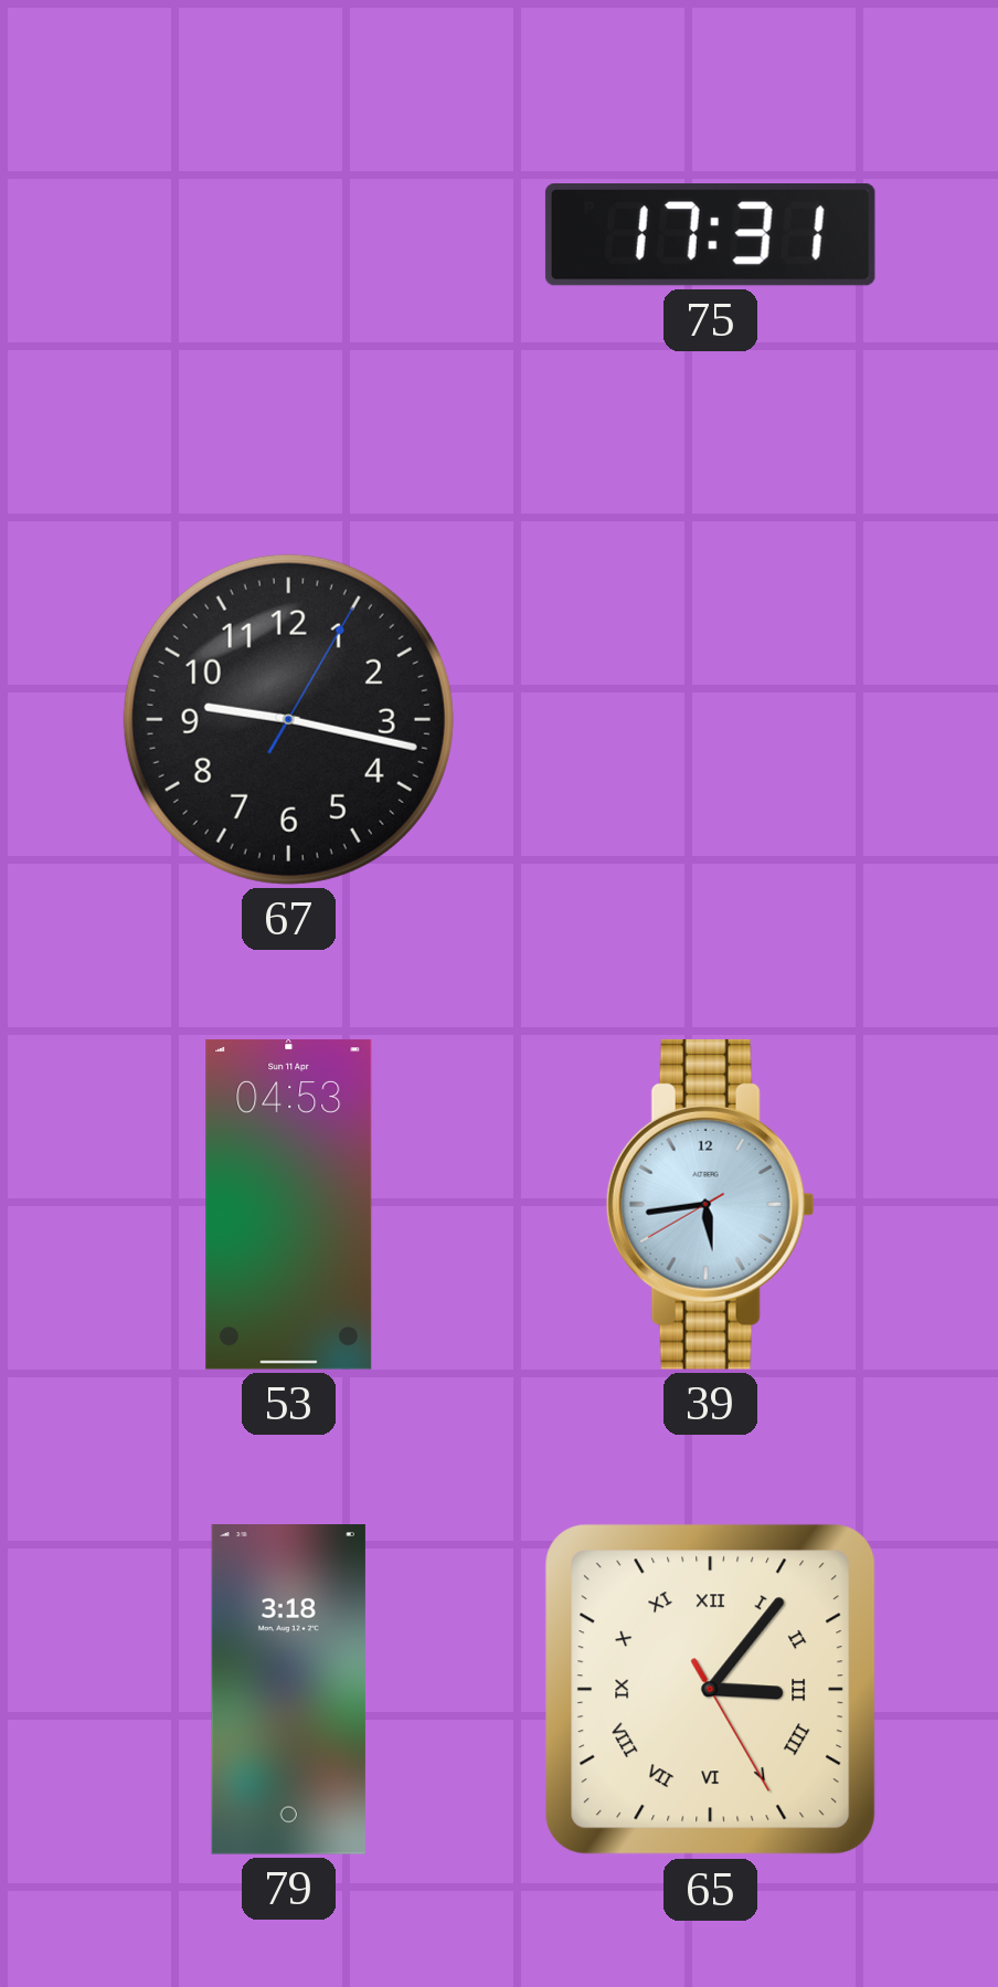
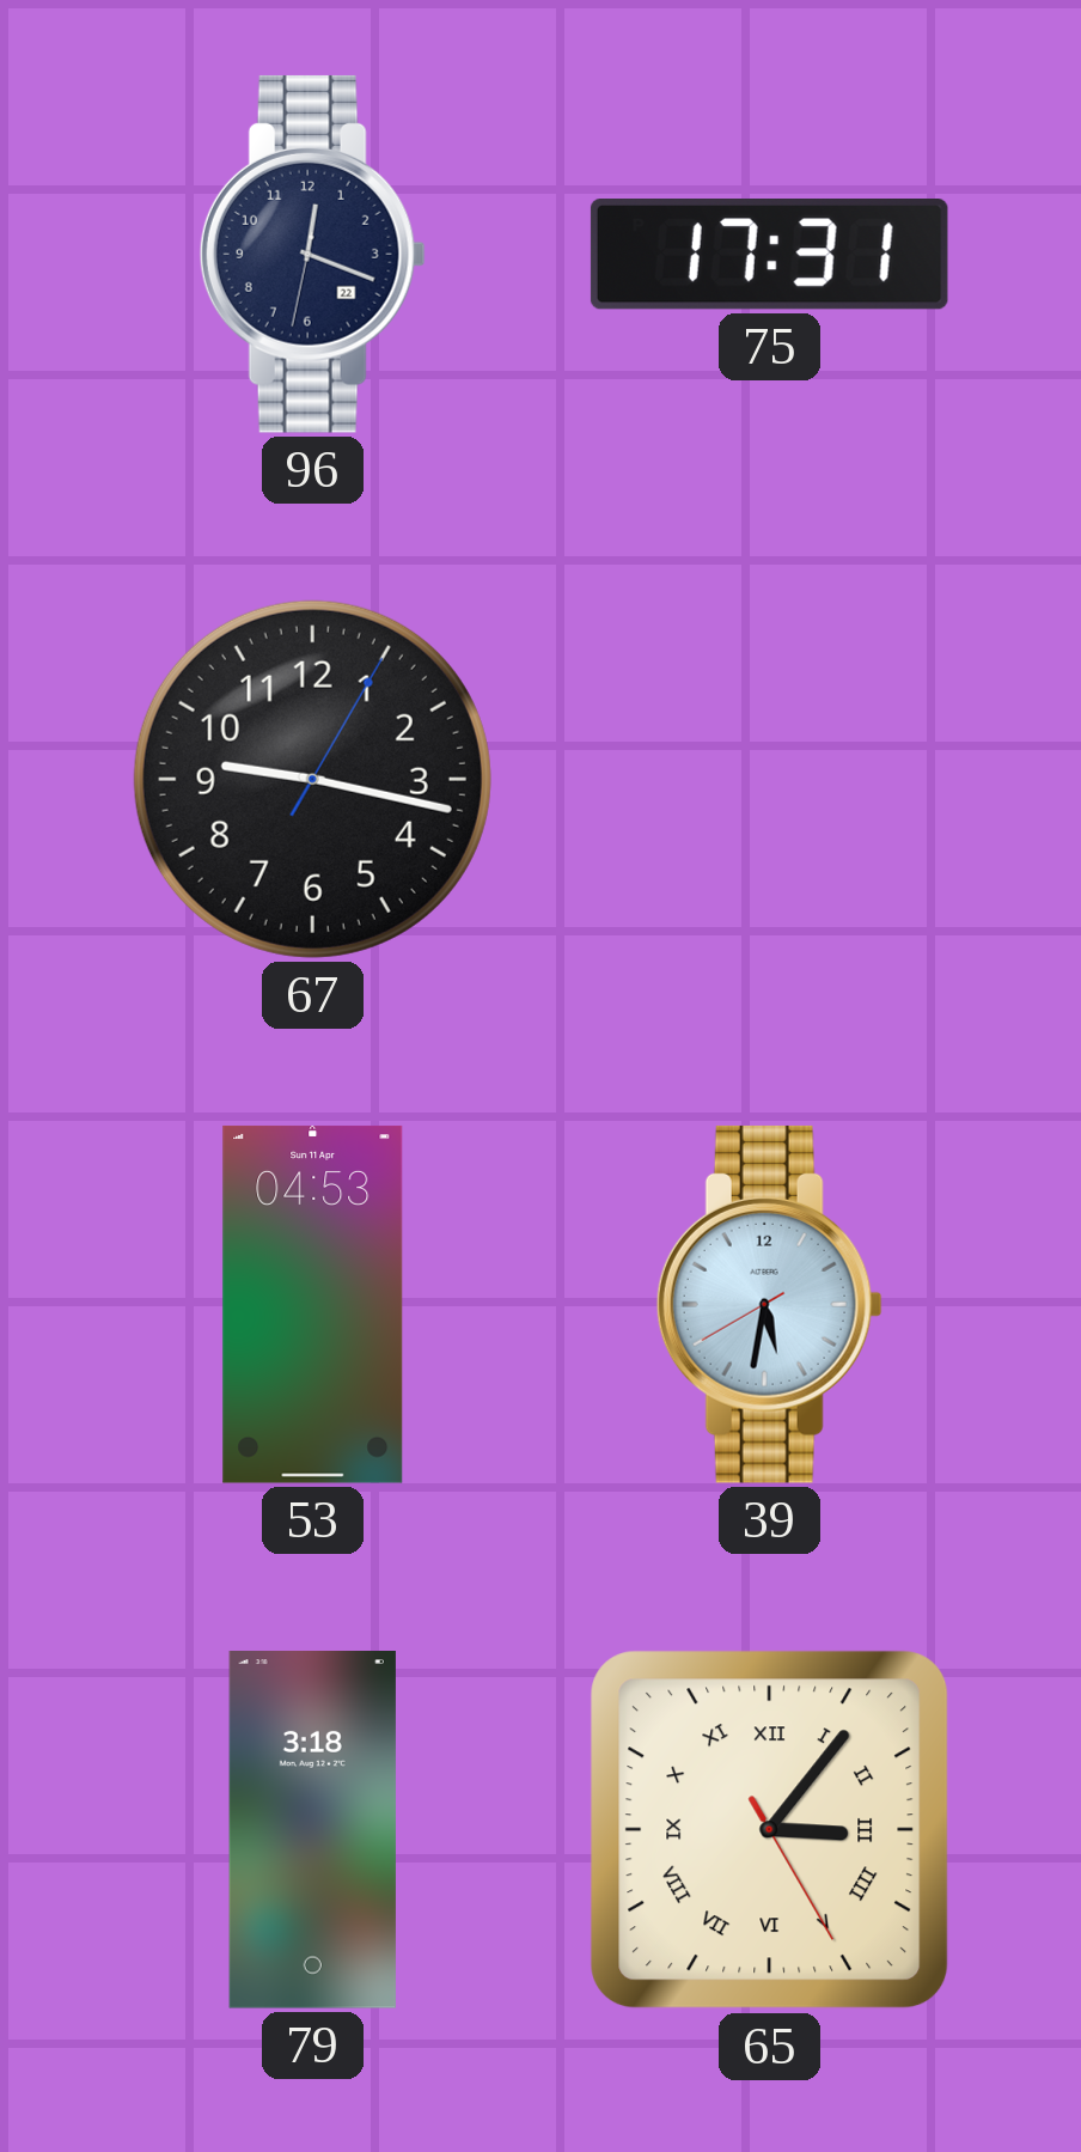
96: none -> 12:18 (312, 254)
39: 5:43 -> 5:31 (769, 1304)
